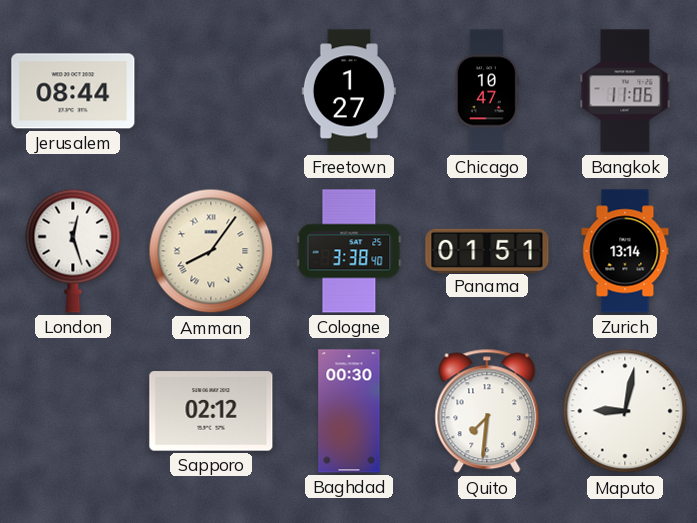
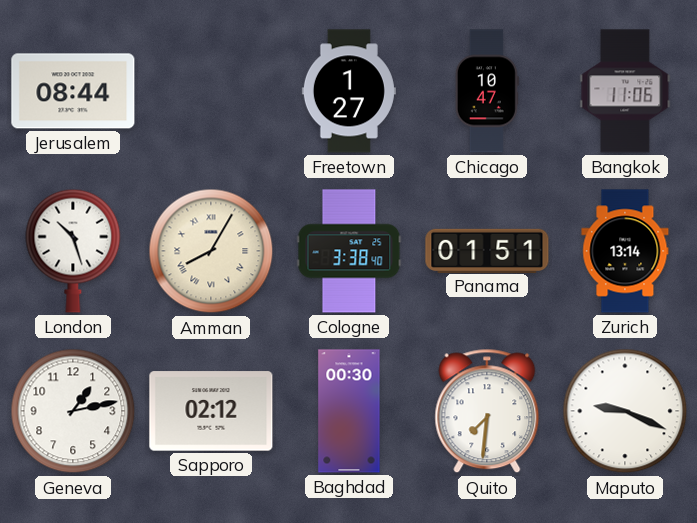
London: 12:27 -> 10:27 (73, 251)
Amman: 8:06 -> 8:05 (211, 251)
Geneva: none -> 1:13 (73, 411)
Maputo: 9:02 -> 9:19 (625, 411)
